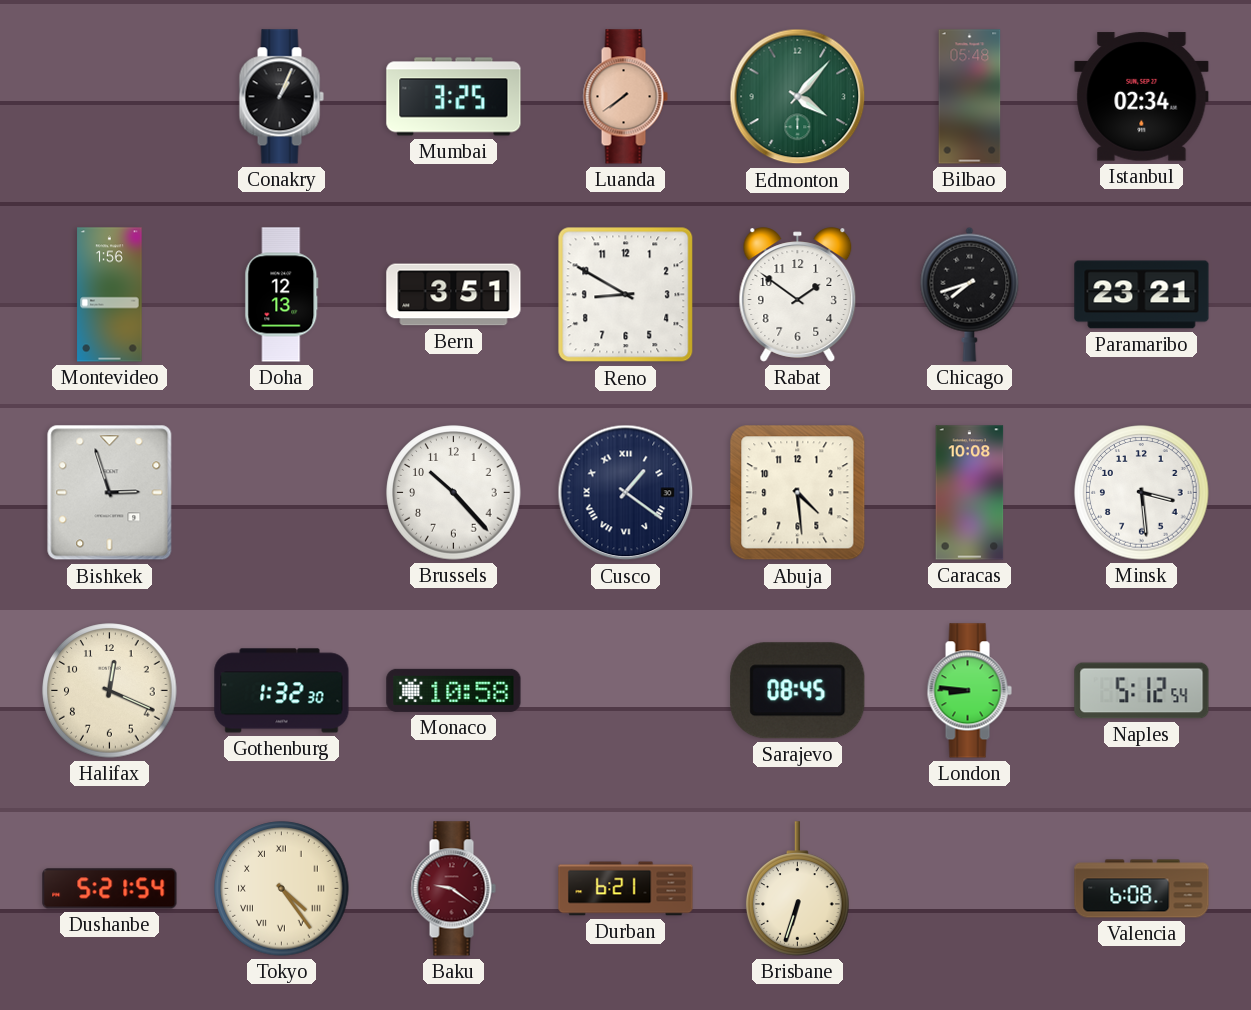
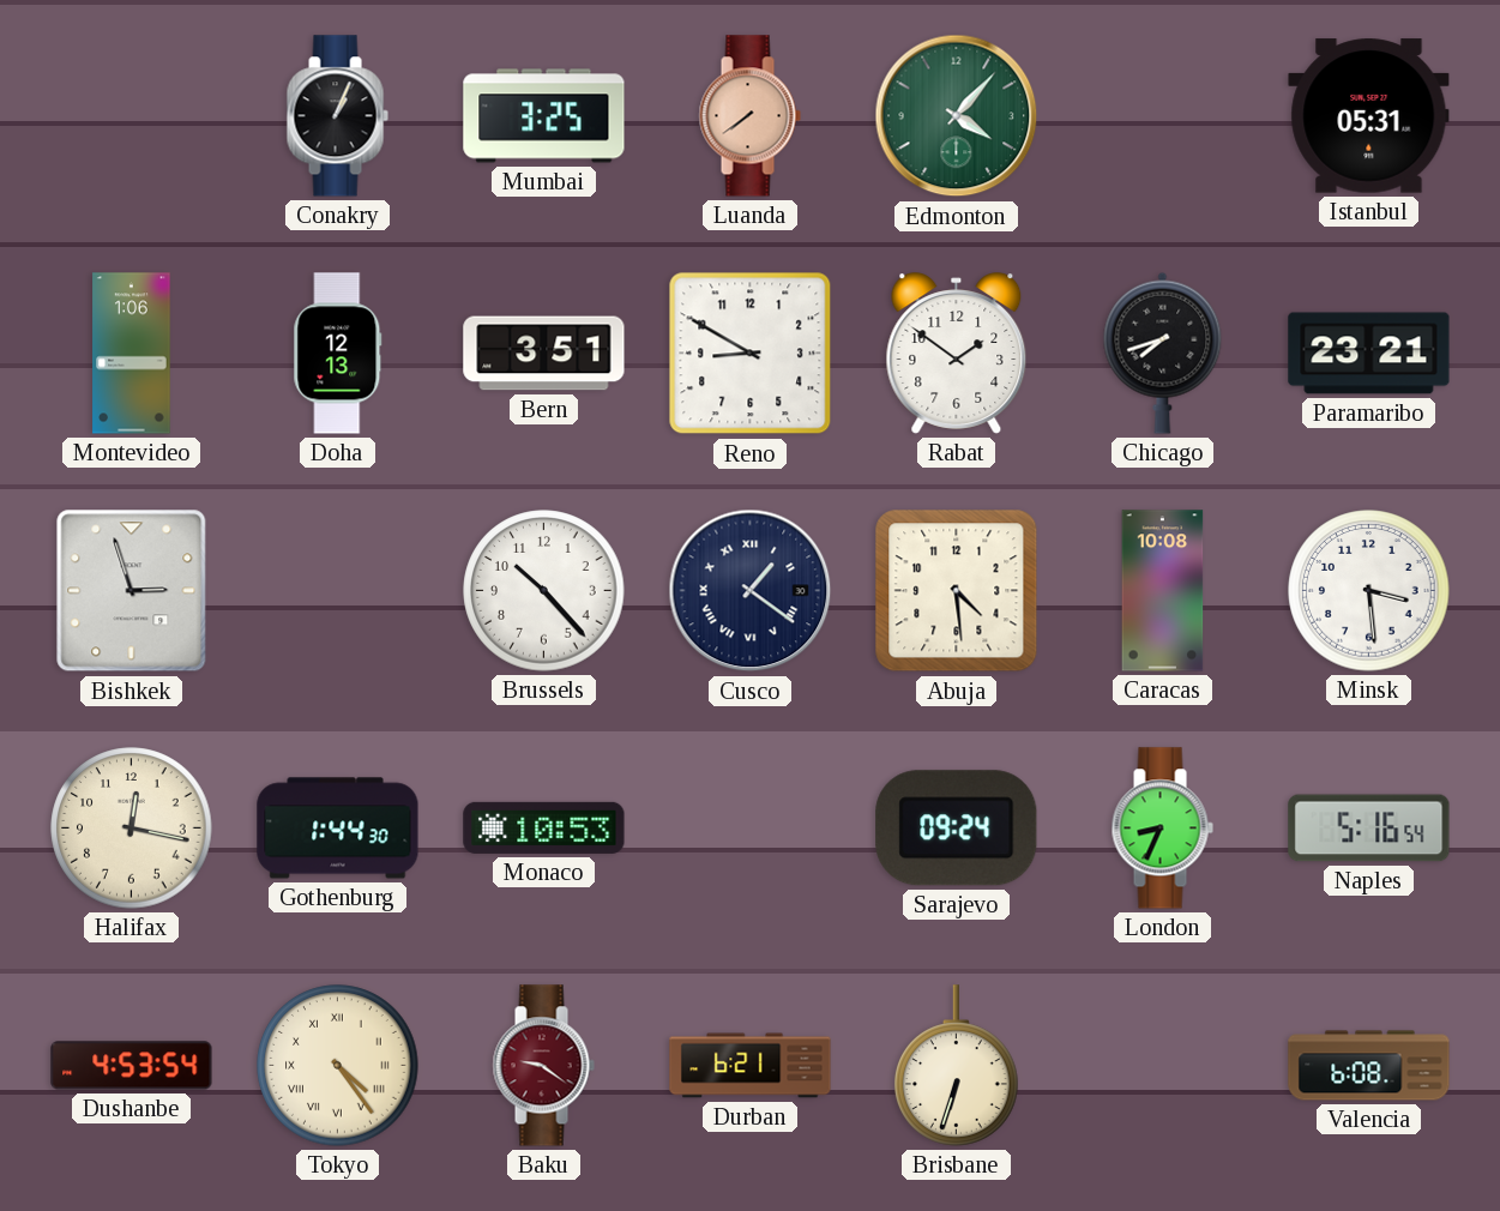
Bilbao: 05:48 -> none (970, 97)
Istanbul: 02:34 -> 05:31 (1369, 116)
Montevideo: 1:56 -> 1:06 (132, 354)
Halifax: 12:19 -> 12:17 (132, 829)
Gothenburg: 1:32 -> 1:44 (338, 829)
Monaco: 10:58 -> 10:53 (544, 827)
Sarajevo: 08:45 -> 09:24 (957, 829)
London: 8:46 -> 8:34 (1162, 829)
Naples: 5:12 -> 5:16 (1369, 829)
Dushanbe: 5:21 -> 4:53 (132, 1066)
